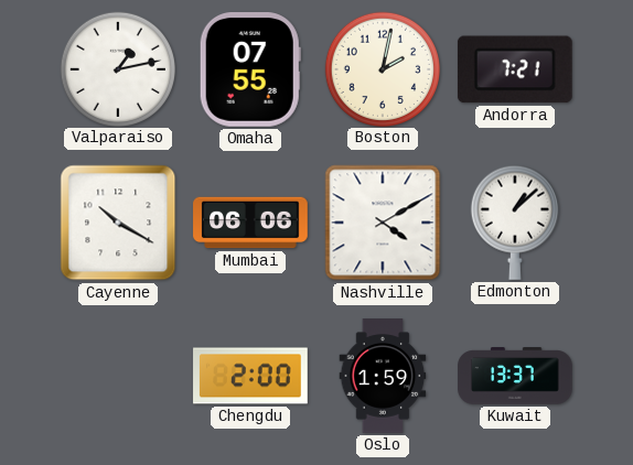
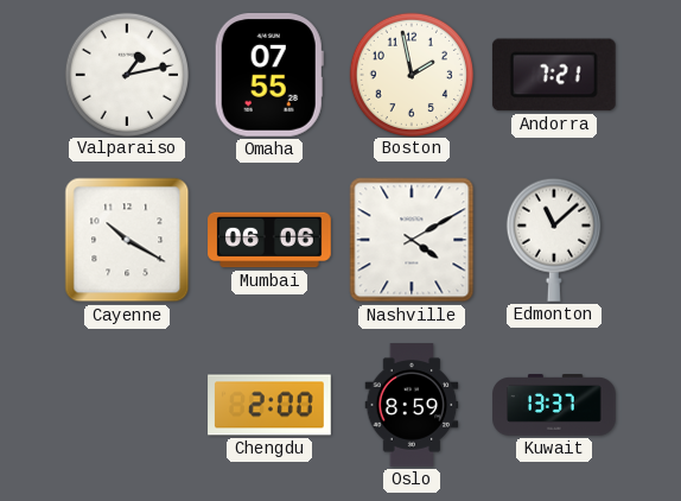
Boston: 2:02 -> 1:58 (410, 74)
Edmonton: 1:08 -> 11:08 (554, 240)
Oslo: 1:59 -> 8:59 (412, 405)
